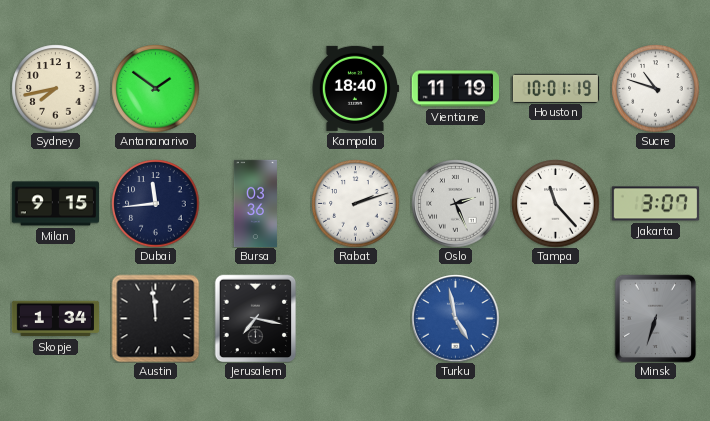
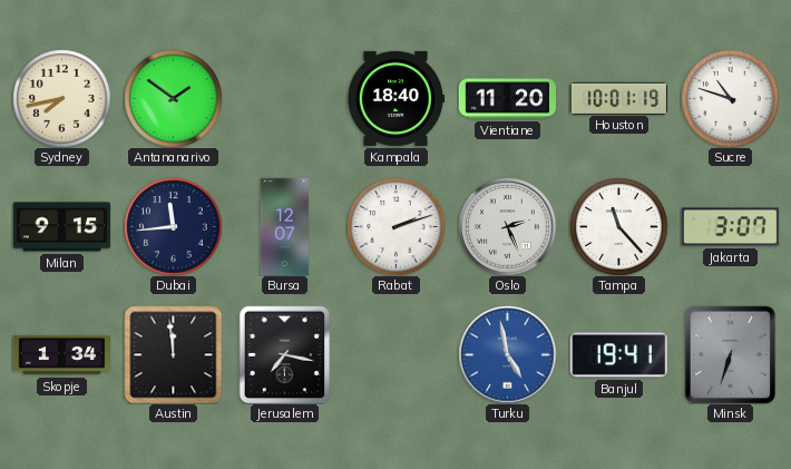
Vientiane: 11:19 -> 11:20 (507, 99)
Bursa: 03:36 -> 12:07 (284, 226)
Banjul: none -> 19:41 (618, 355)
